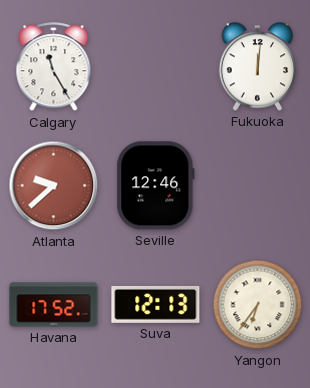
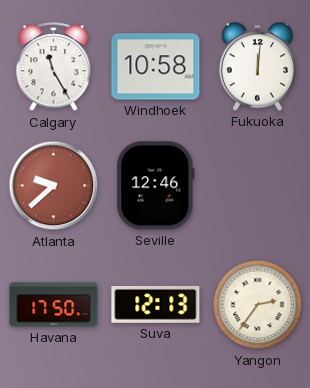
Windhoek: none -> 10:58 (156, 67)
Havana: 17:52 -> 17:50 (54, 305)
Yangon: 6:36 -> 2:36 (258, 305)
